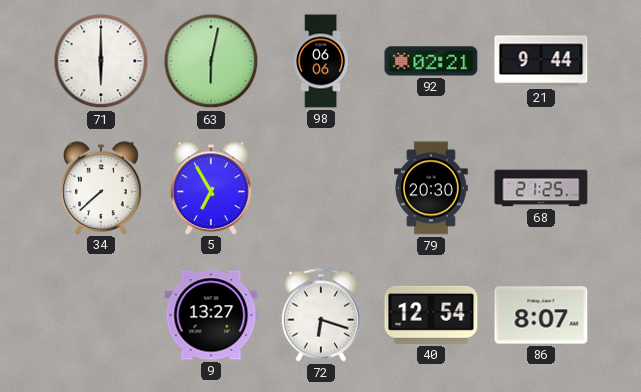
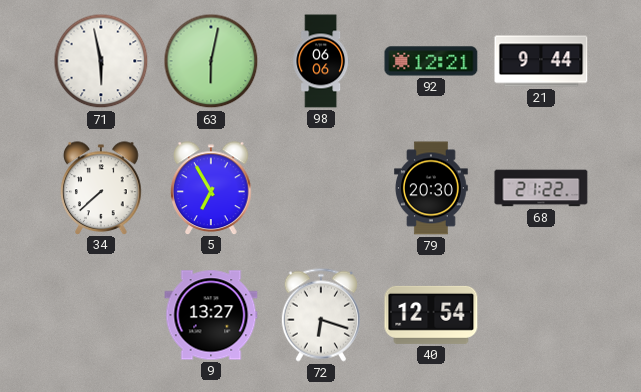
71: 6:00 -> 5:58 (101, 61)
92: 02:21 -> 12:21 (431, 61)
68: 21:25 -> 21:22 (541, 188)
86: 8:07 -> none (541, 315)
